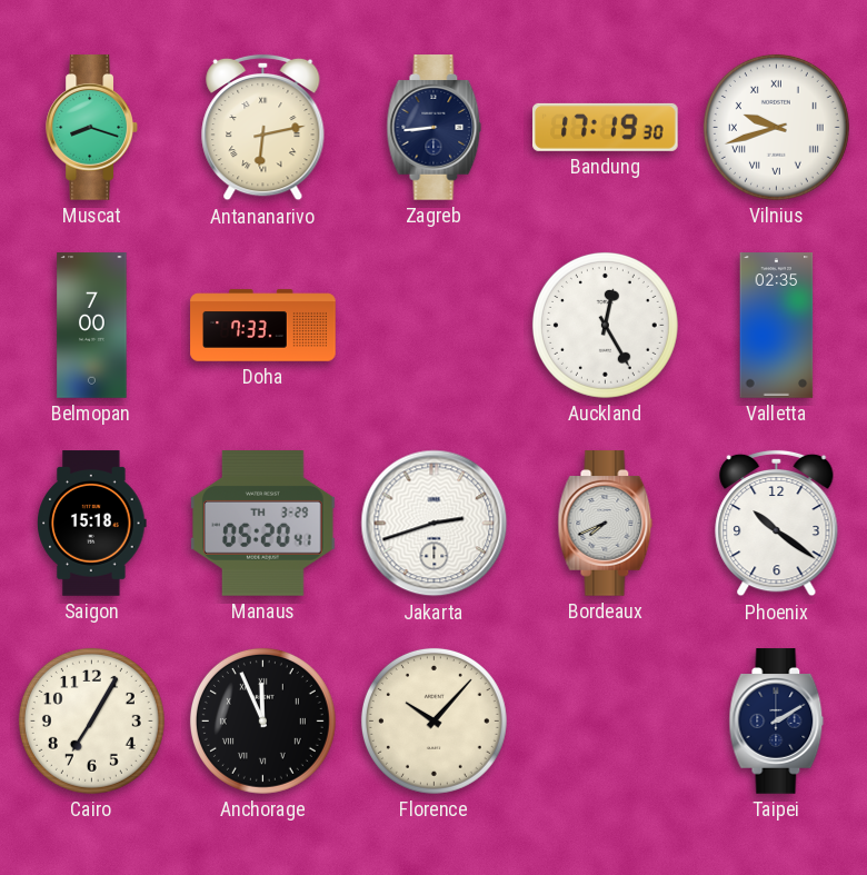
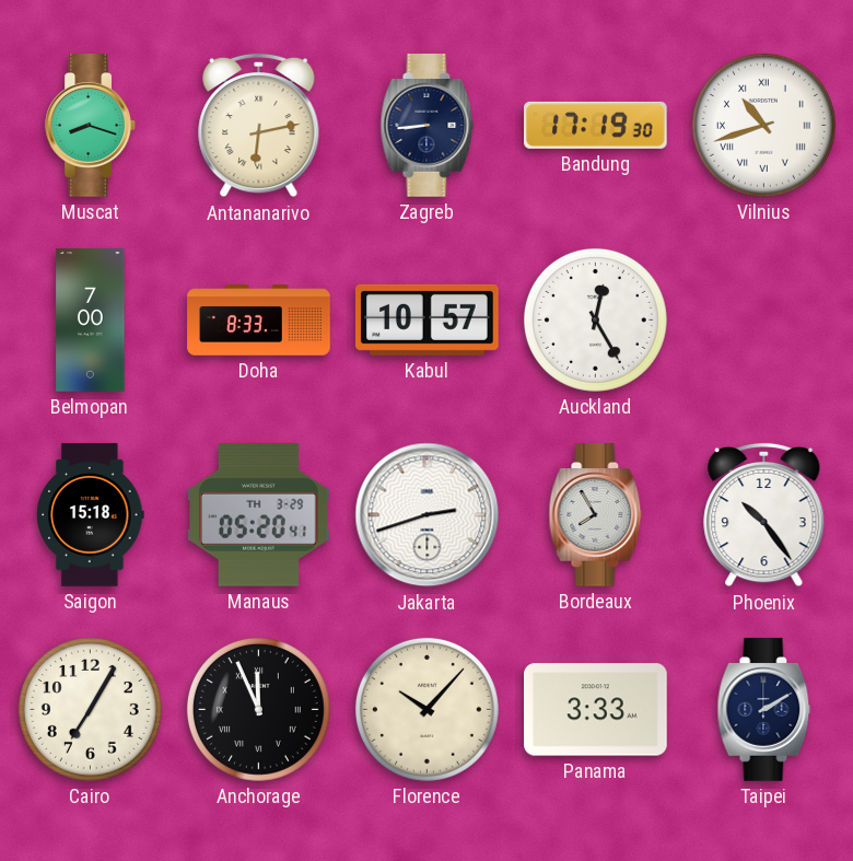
Vilnius: 9:42 -> 10:42 (763, 125)
Doha: 7:33 -> 8:33 (259, 321)
Kabul: none -> 10:57 (428, 319)
Valletta: 02:35 -> none (777, 326)
Bordeaux: 7:41 -> 7:55 (596, 515)
Phoenix: 10:21 -> 10:24 (764, 515)
Panama: none -> 3:33 (596, 710)
